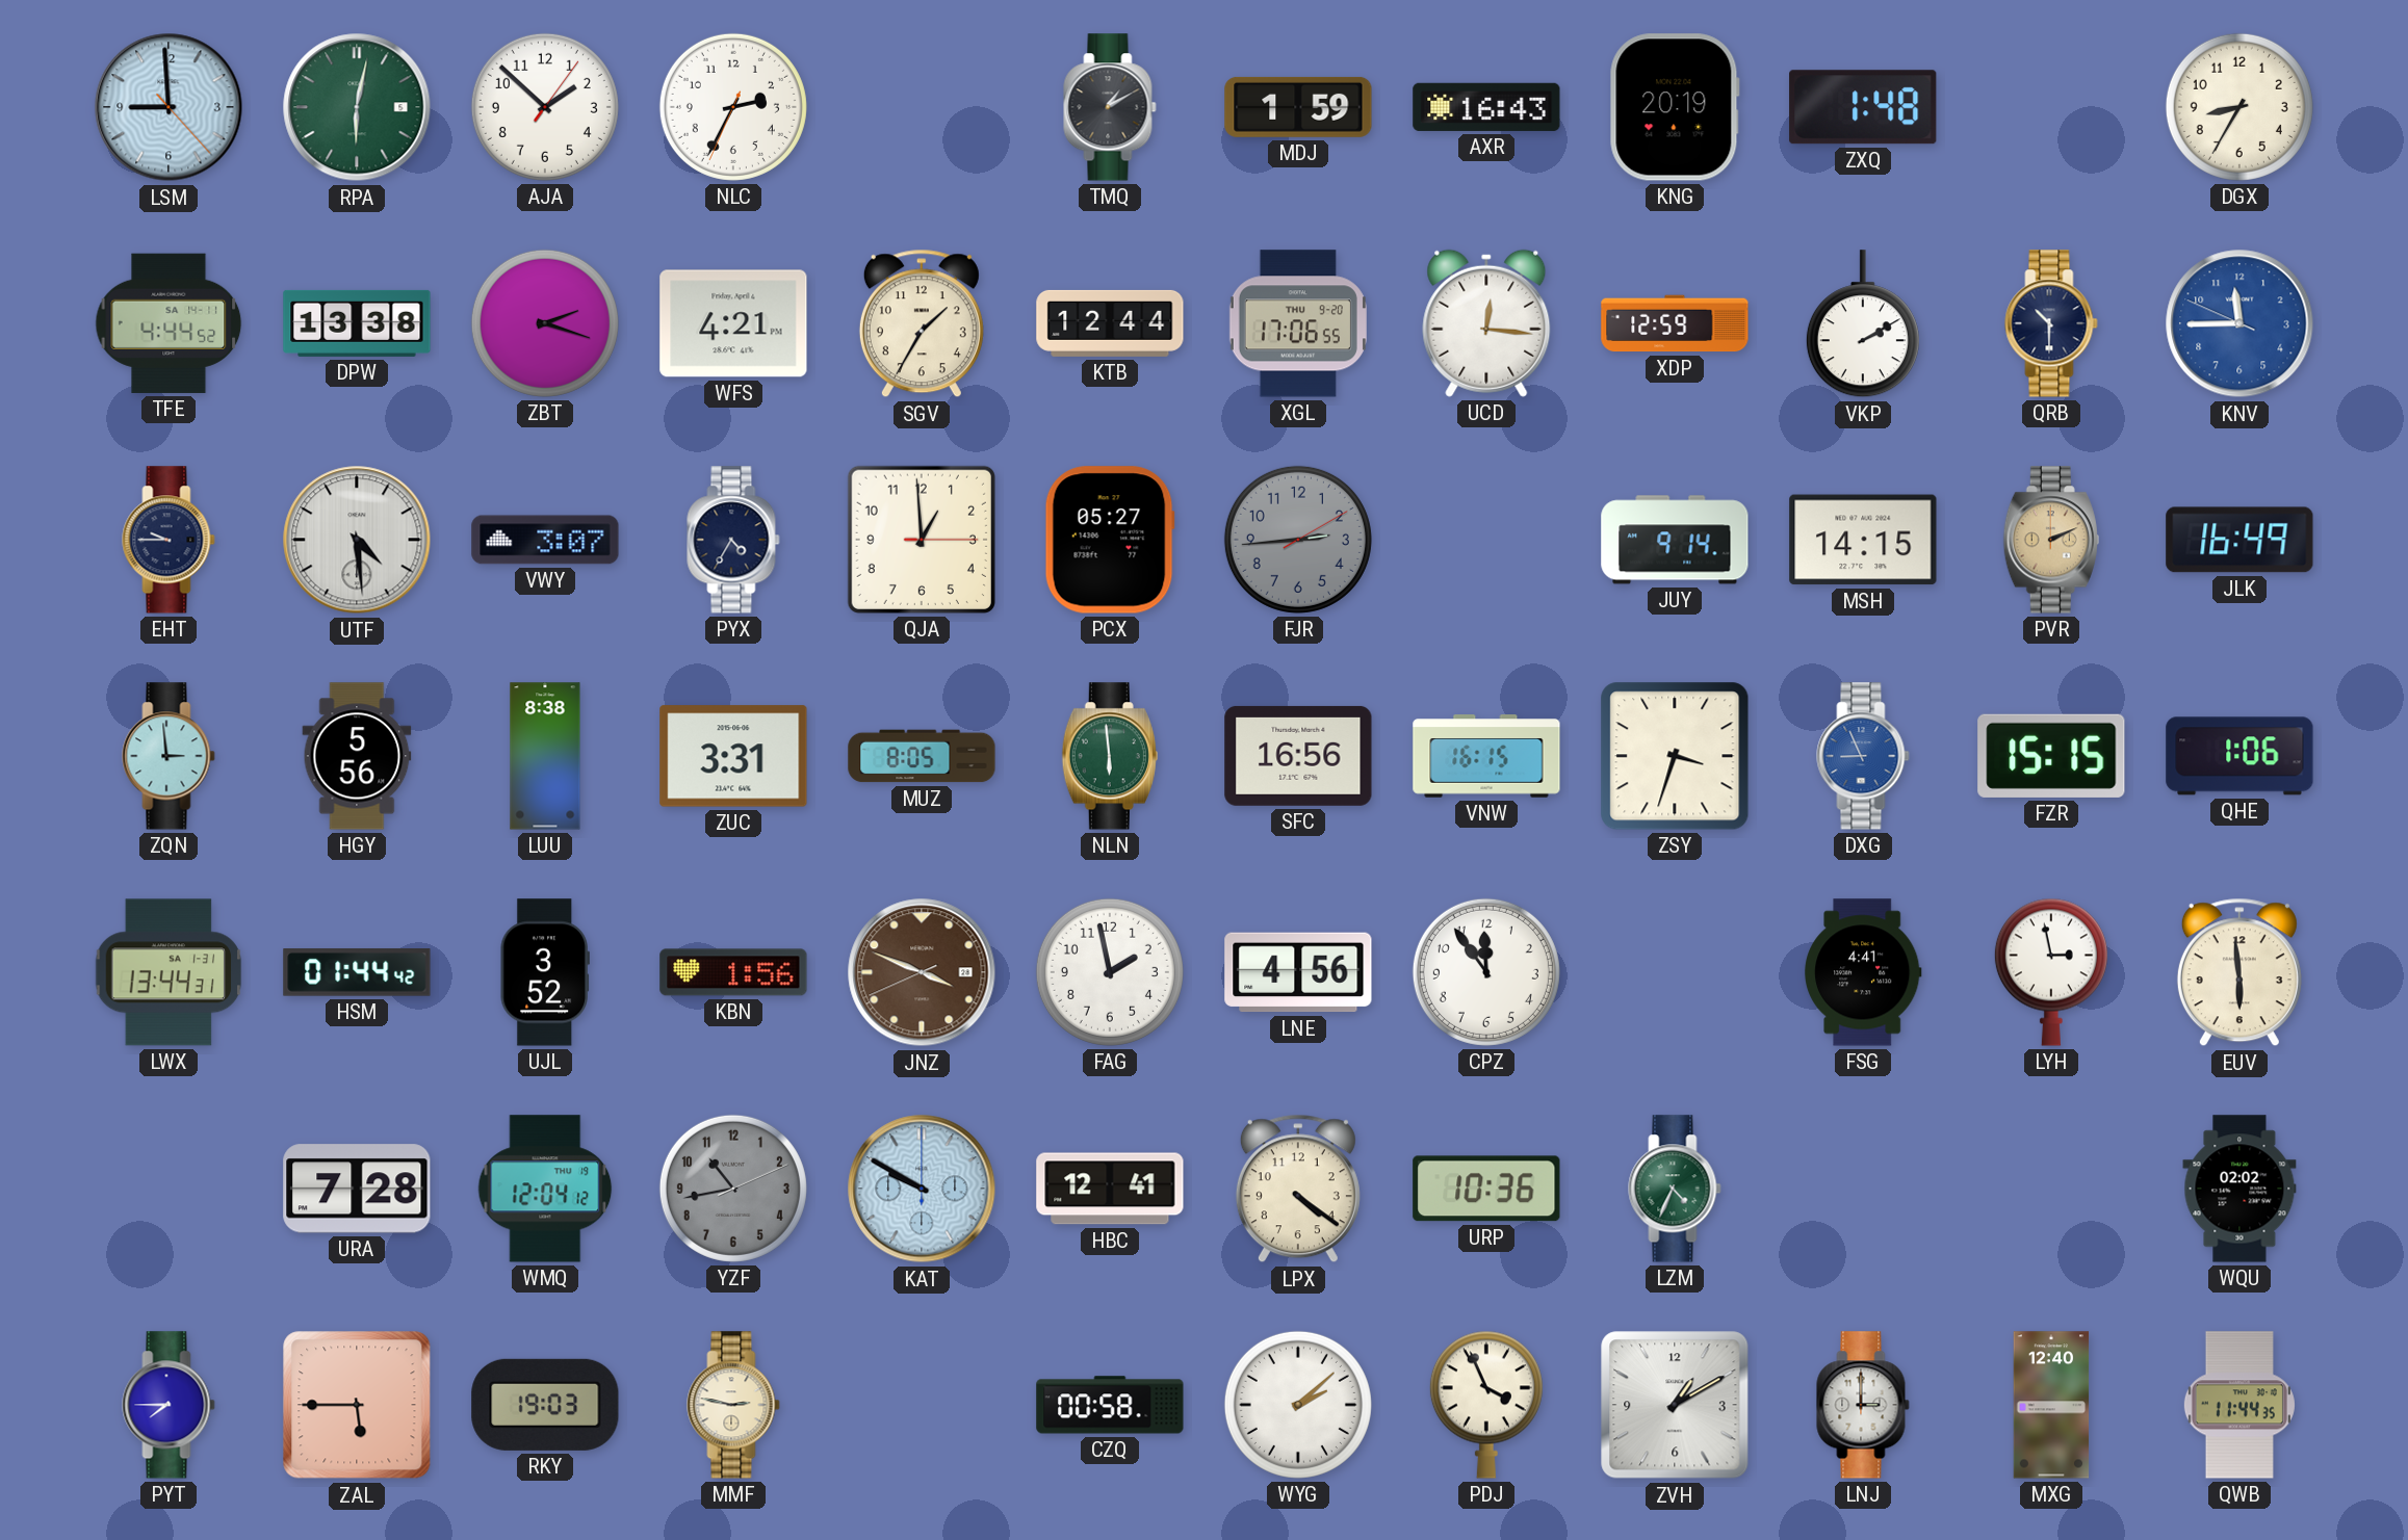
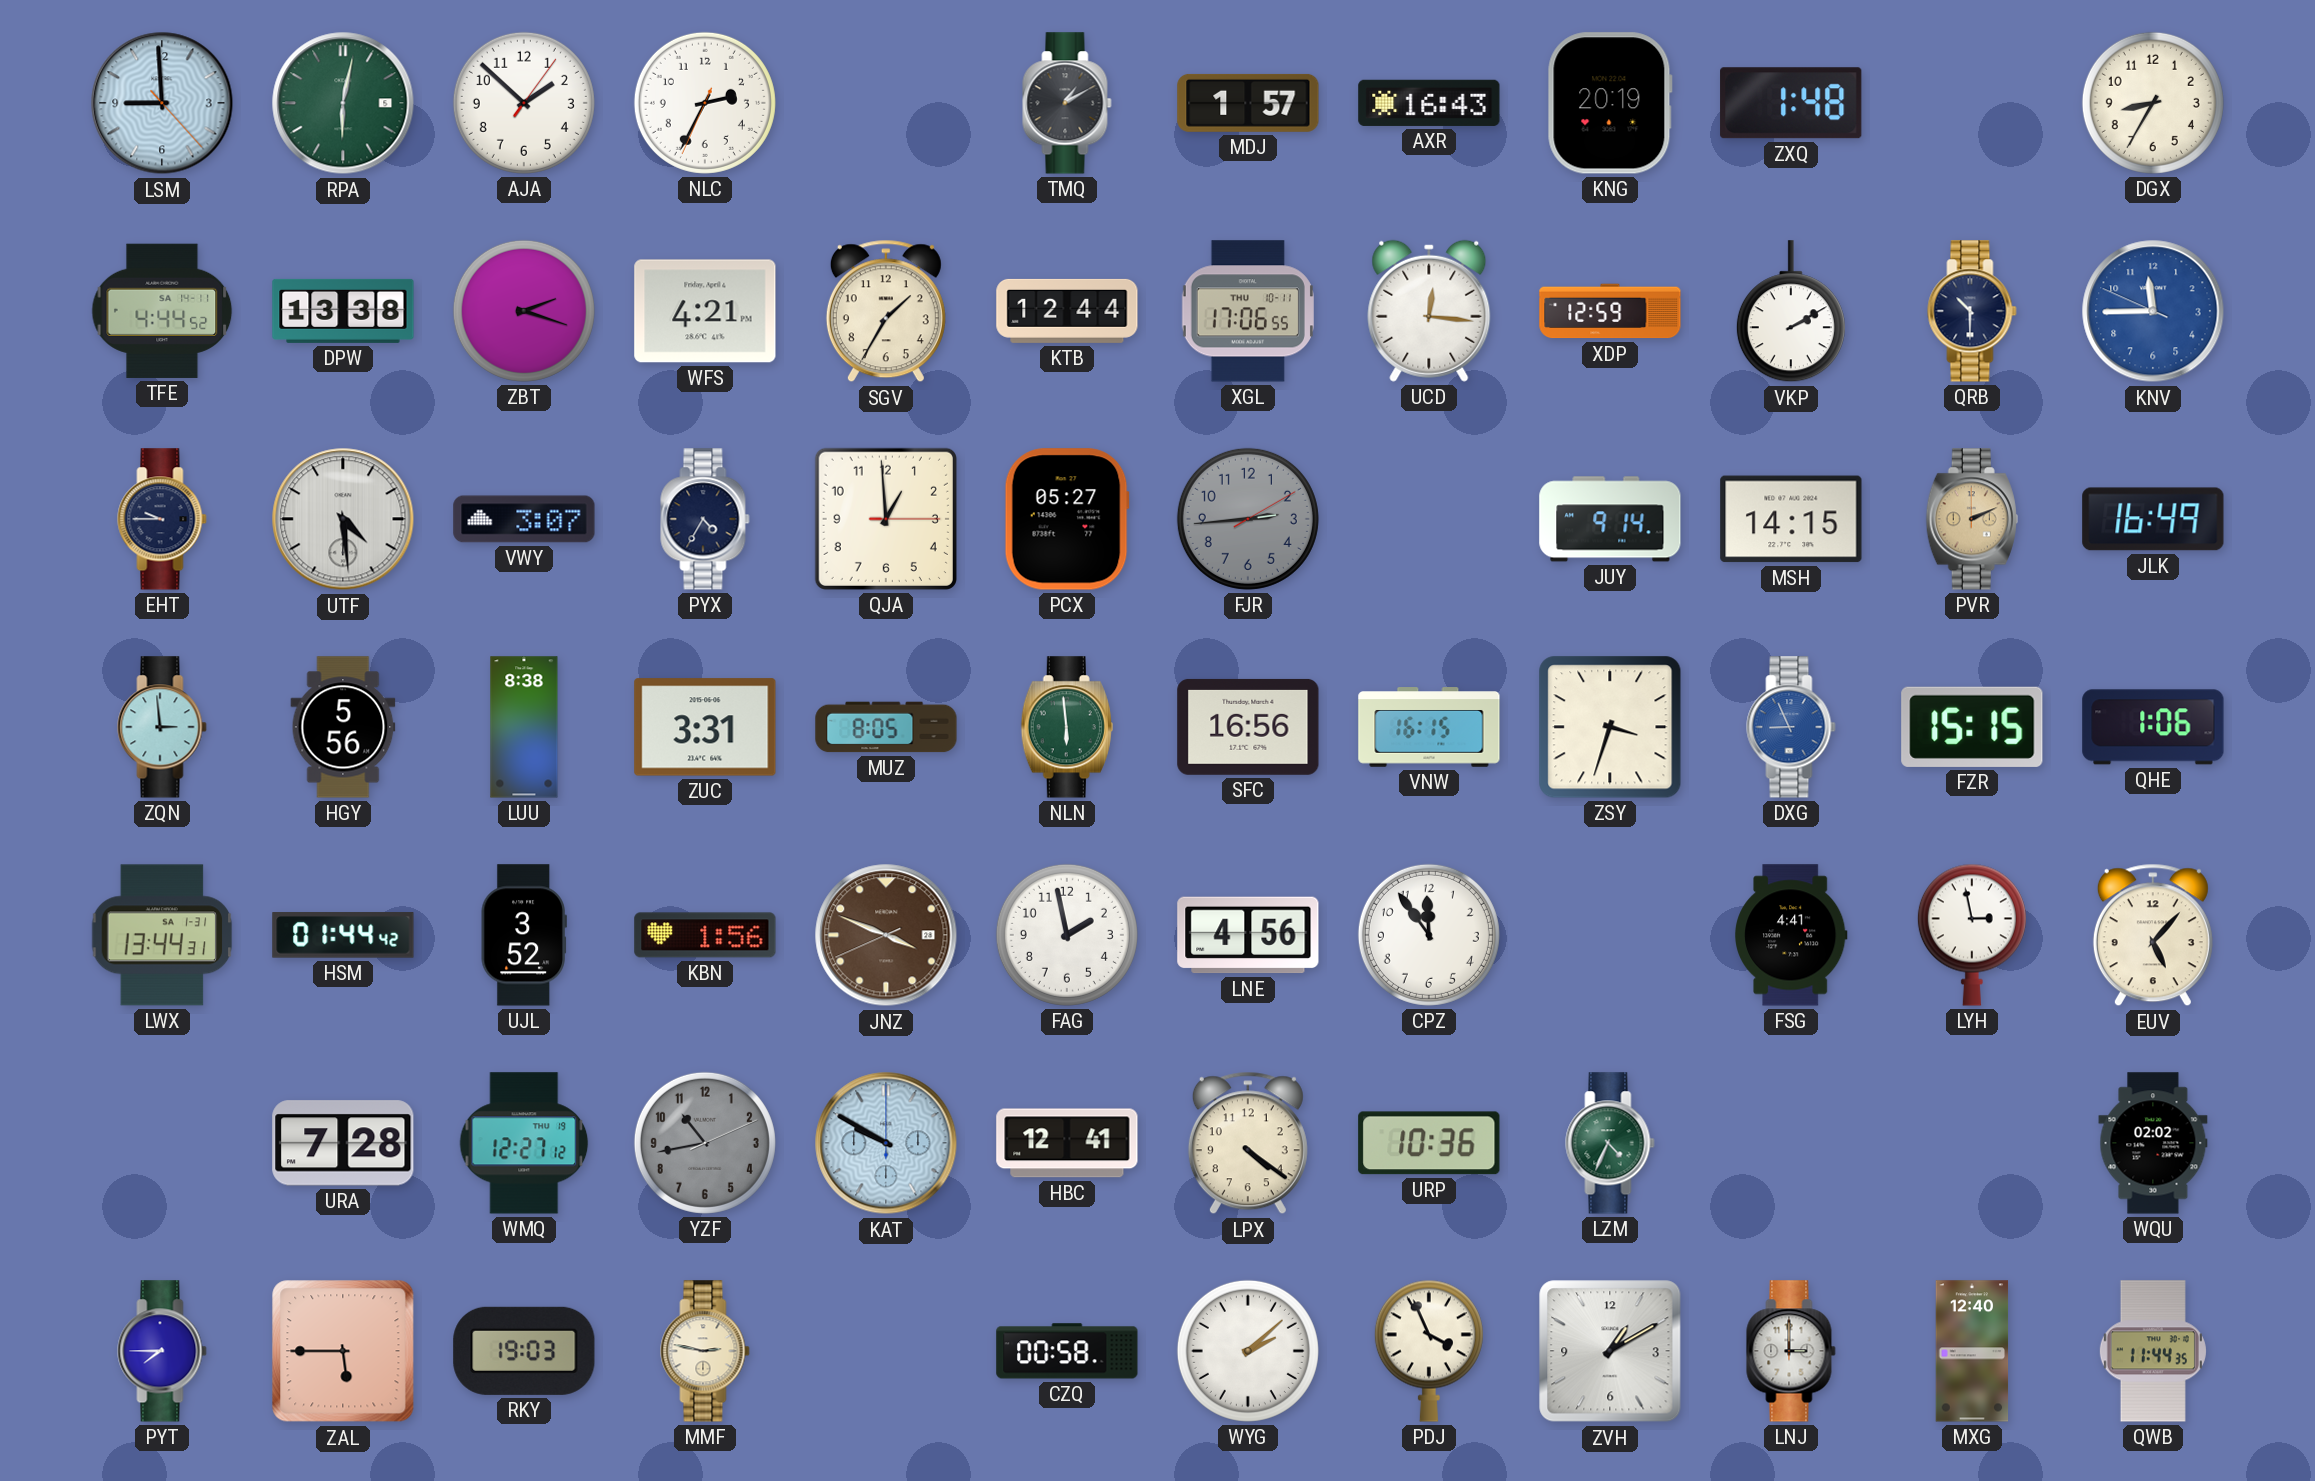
MDJ: 1:59 -> 1:57 (1248, 103)
XGL date: THU 9-20 -> THU 10-11 (1248, 311)
EUV: 5:59 -> 5:07 (2153, 935)
WMQ: 12:04 -> 12:27 (524, 1143)
